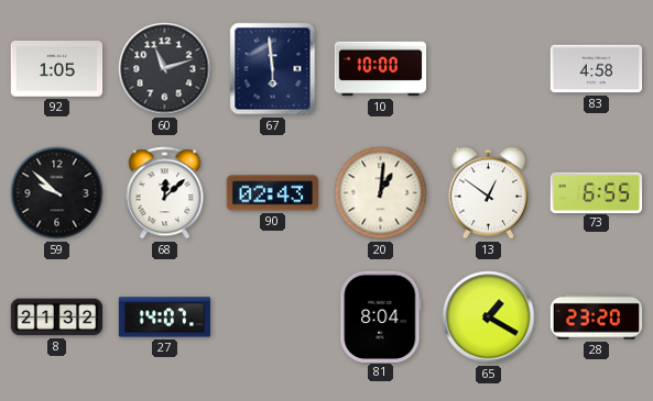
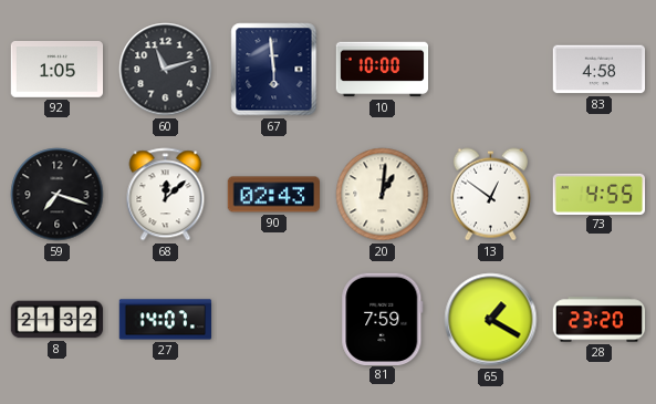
59: 9:52 -> 7:18 (58, 195)
73: 6:55 -> 4:55 (600, 194)
81: 8:04 -> 7:59 (383, 319)
